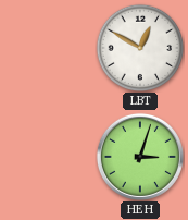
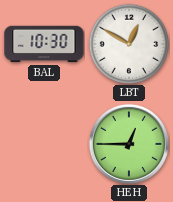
BAL: none -> 10:30 (44, 44)
HEH: 3:03 -> 12:45 (129, 144)
